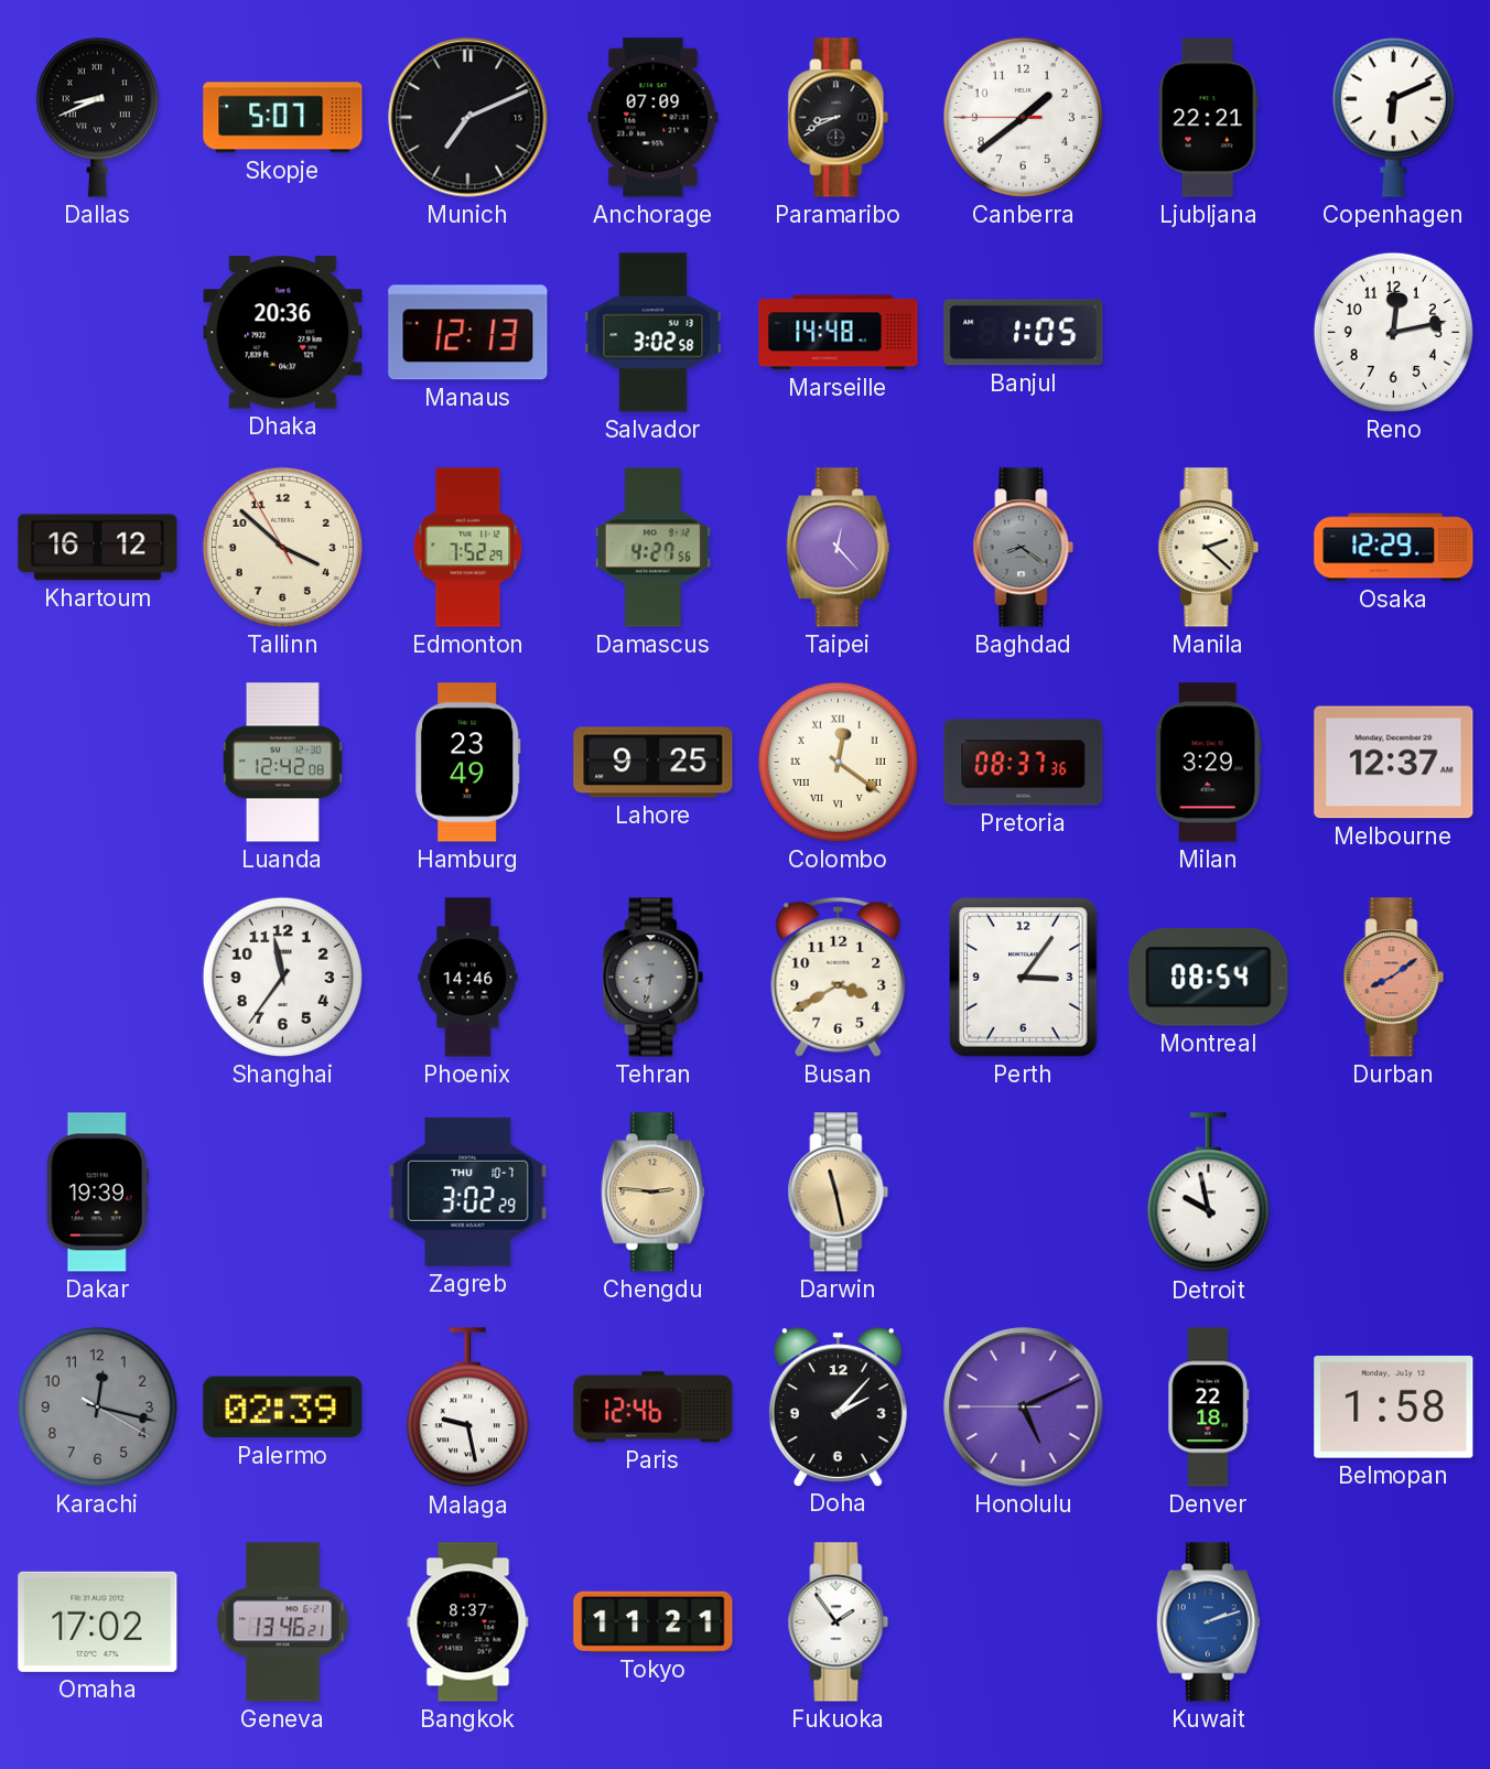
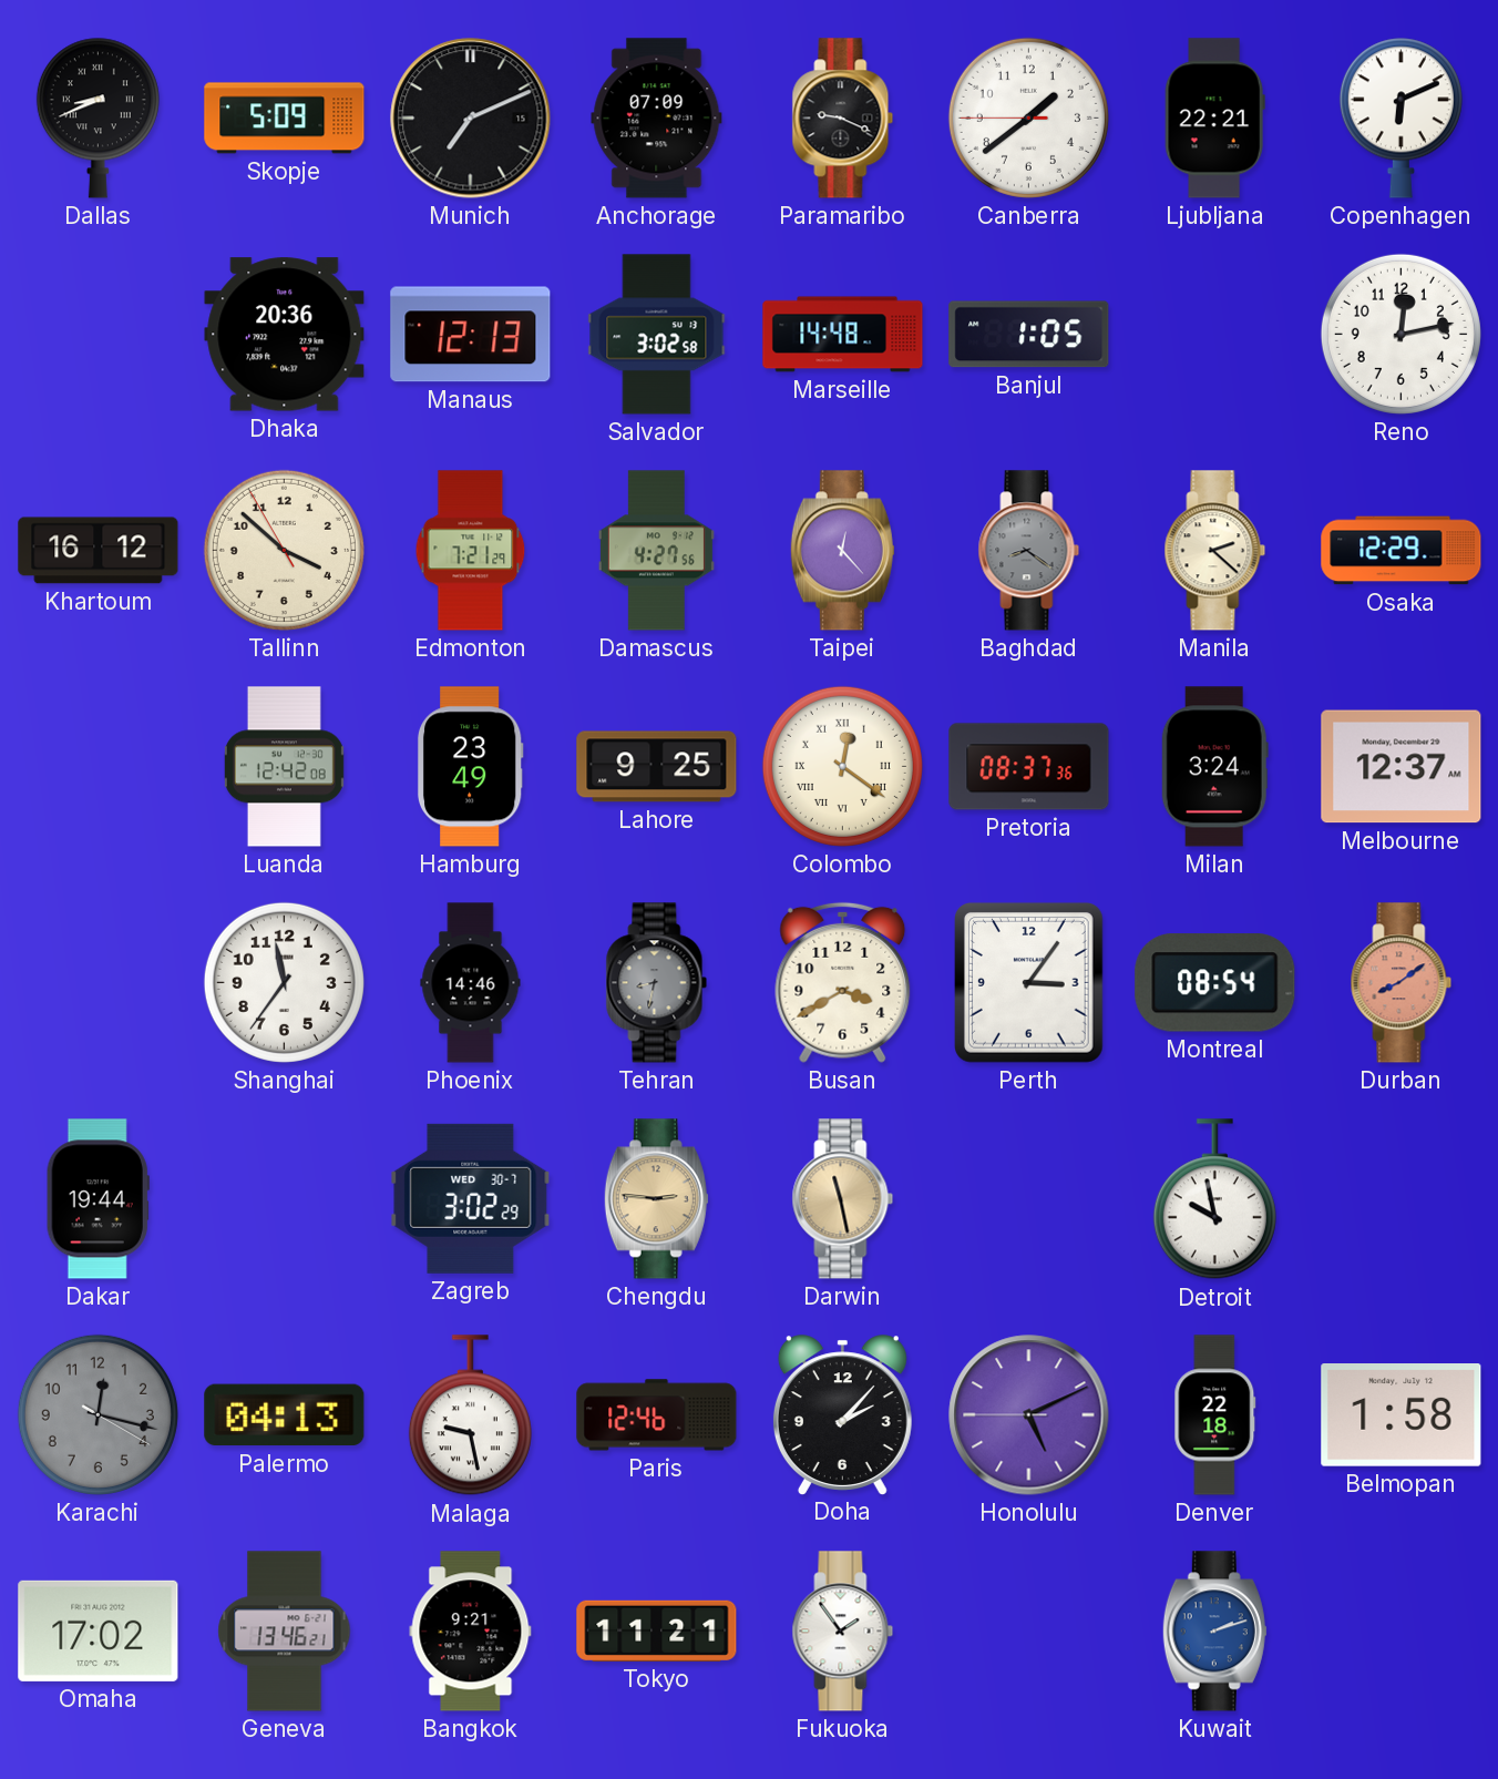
Skopje: 5:07 -> 5:09 (285, 119)
Paramaribo: 8:41 -> 9:19 (843, 119)
Edmonton: 7:52 -> 7:21 (471, 551)
Milan: 3:29 -> 3:24 (1214, 767)
Dakar: 19:39 -> 19:44 (98, 1199)
Zagreb date: THU 10-7 -> WED 30-7 (471, 1198)
Palermo: 02:39 -> 04:13 (285, 1415)
Bangkok: 8:37 -> 9:21 (471, 1632)
